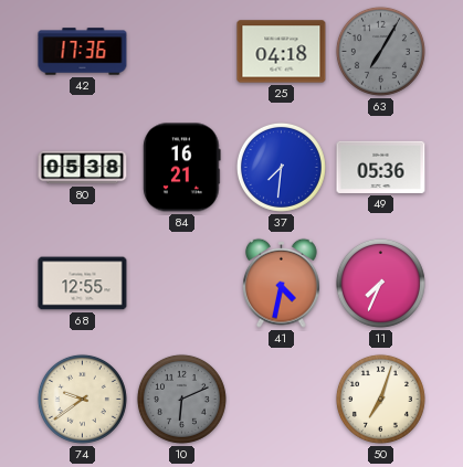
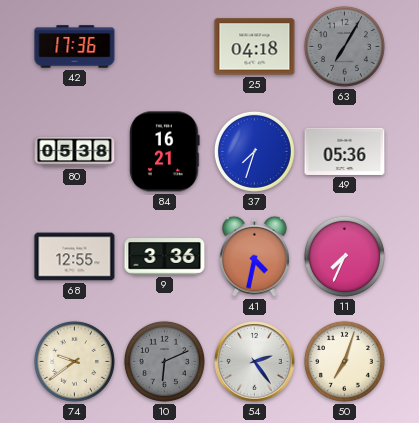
37: 7:31 -> 7:33 (254, 151)
9: none -> 3:36 (165, 257)
54: none -> 2:24 (255, 362)
